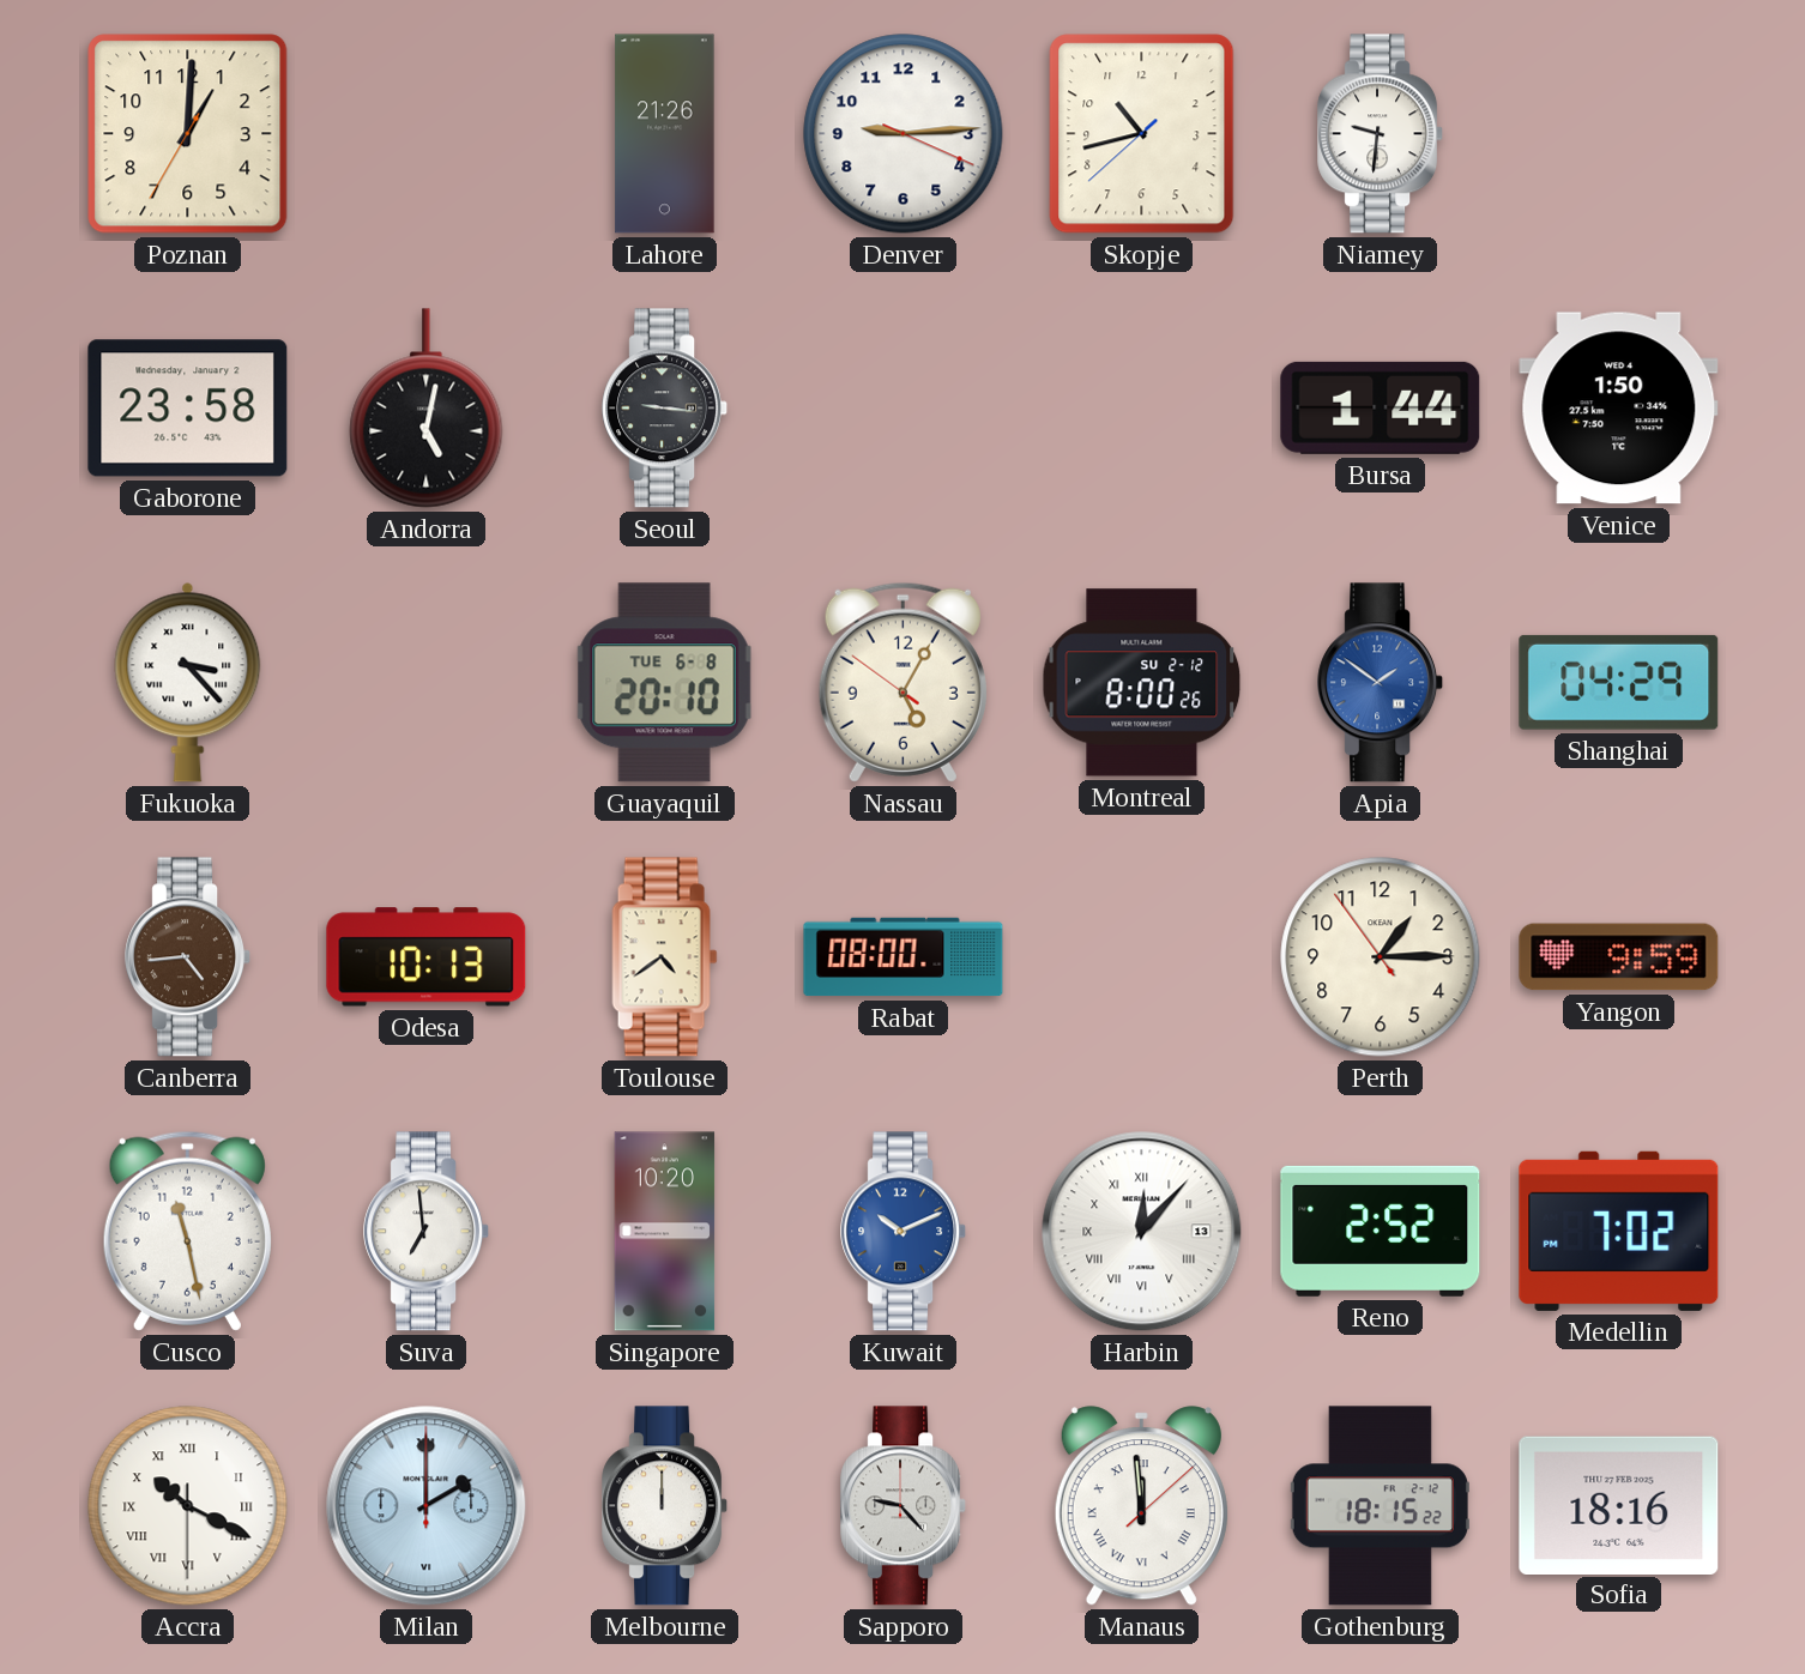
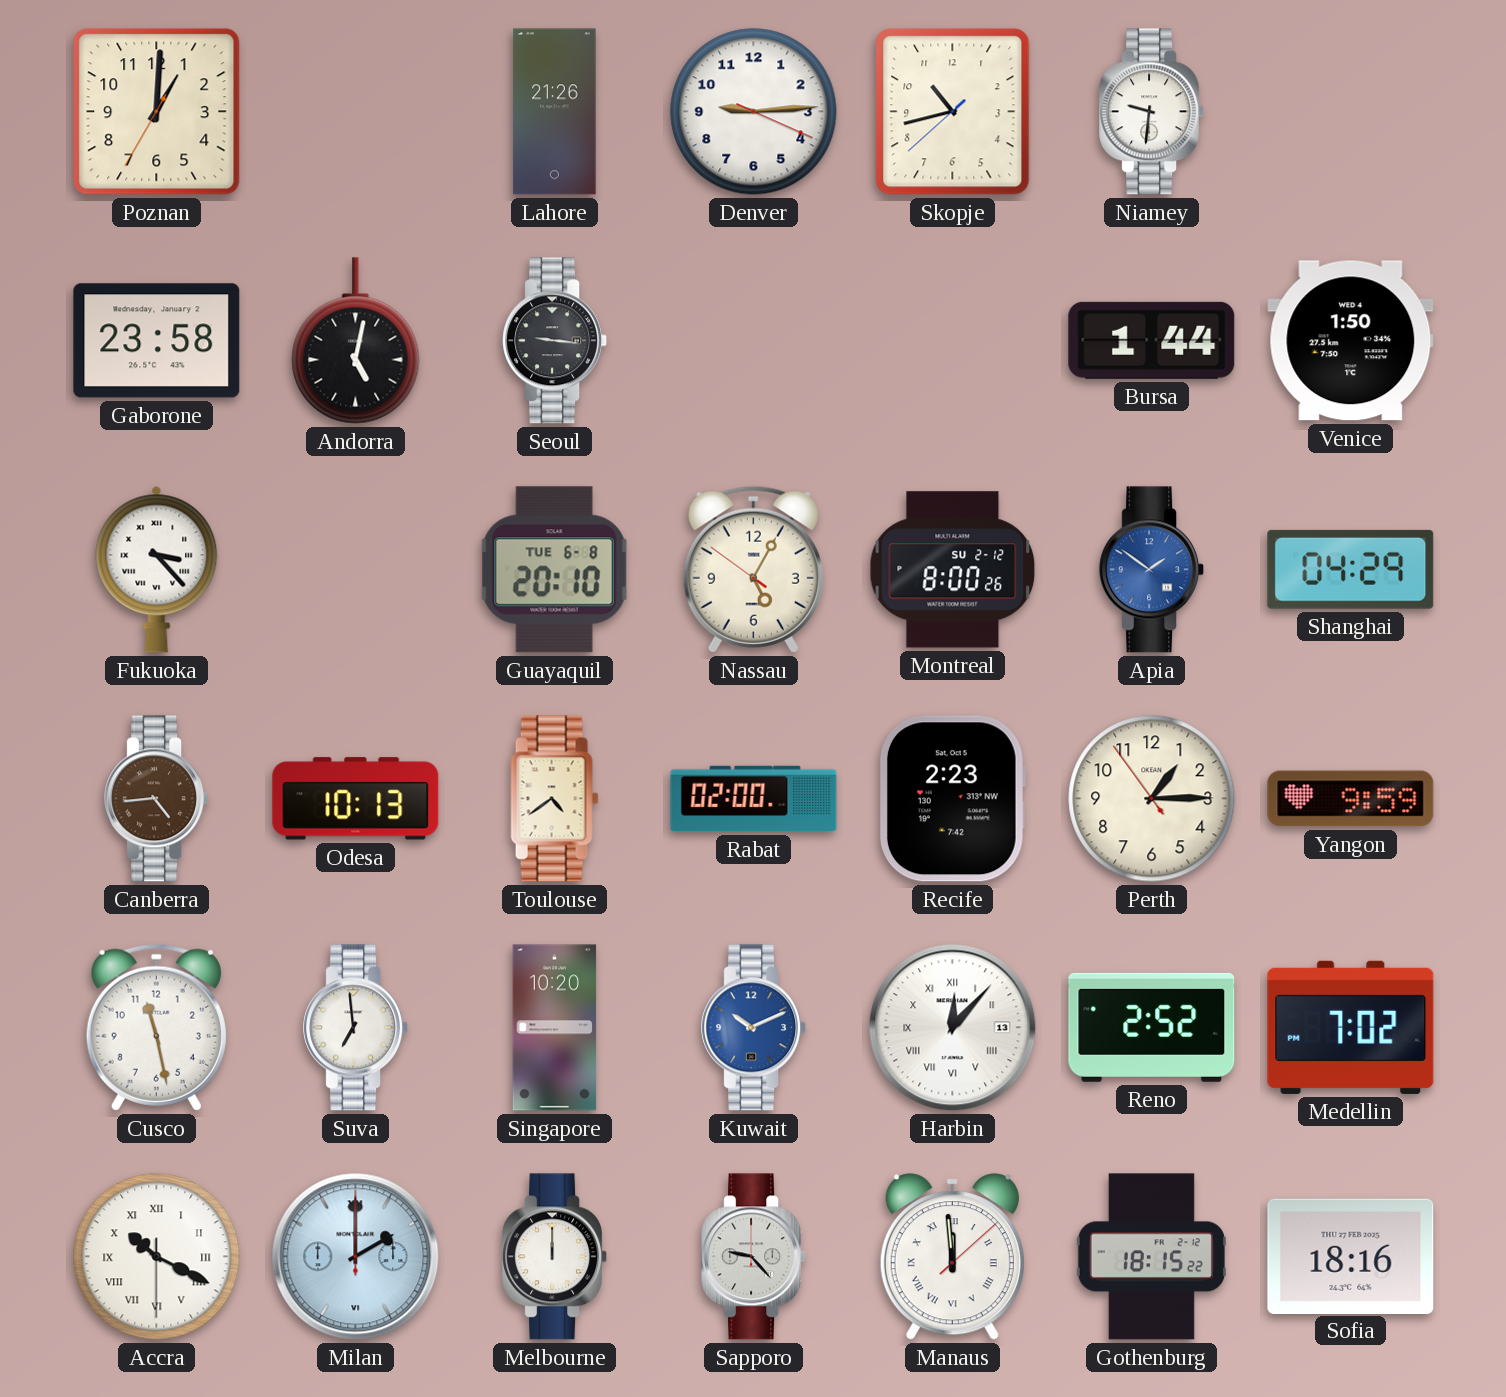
Rabat: 08:00 -> 02:00 (754, 799)
Recife: none -> 2:23 (952, 799)
